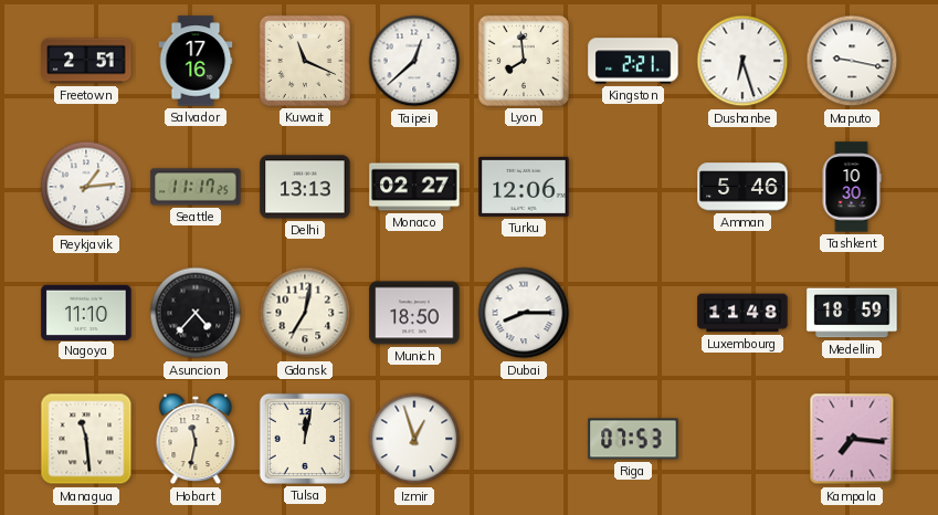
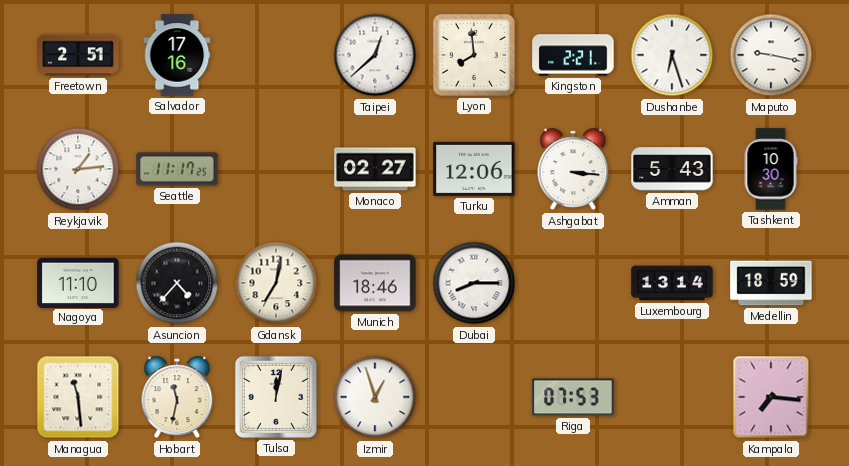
Kuwait: 11:19 -> none (305, 61)
Delhi: 13:13 -> none (305, 187)
Ashgabat: none -> 3:16 (573, 169)
Amman: 5:46 -> 5:43 (672, 169)
Munich: 18:50 -> 18:46 (375, 283)
Luxembourg: 11:48 -> 13:14 (672, 283)
